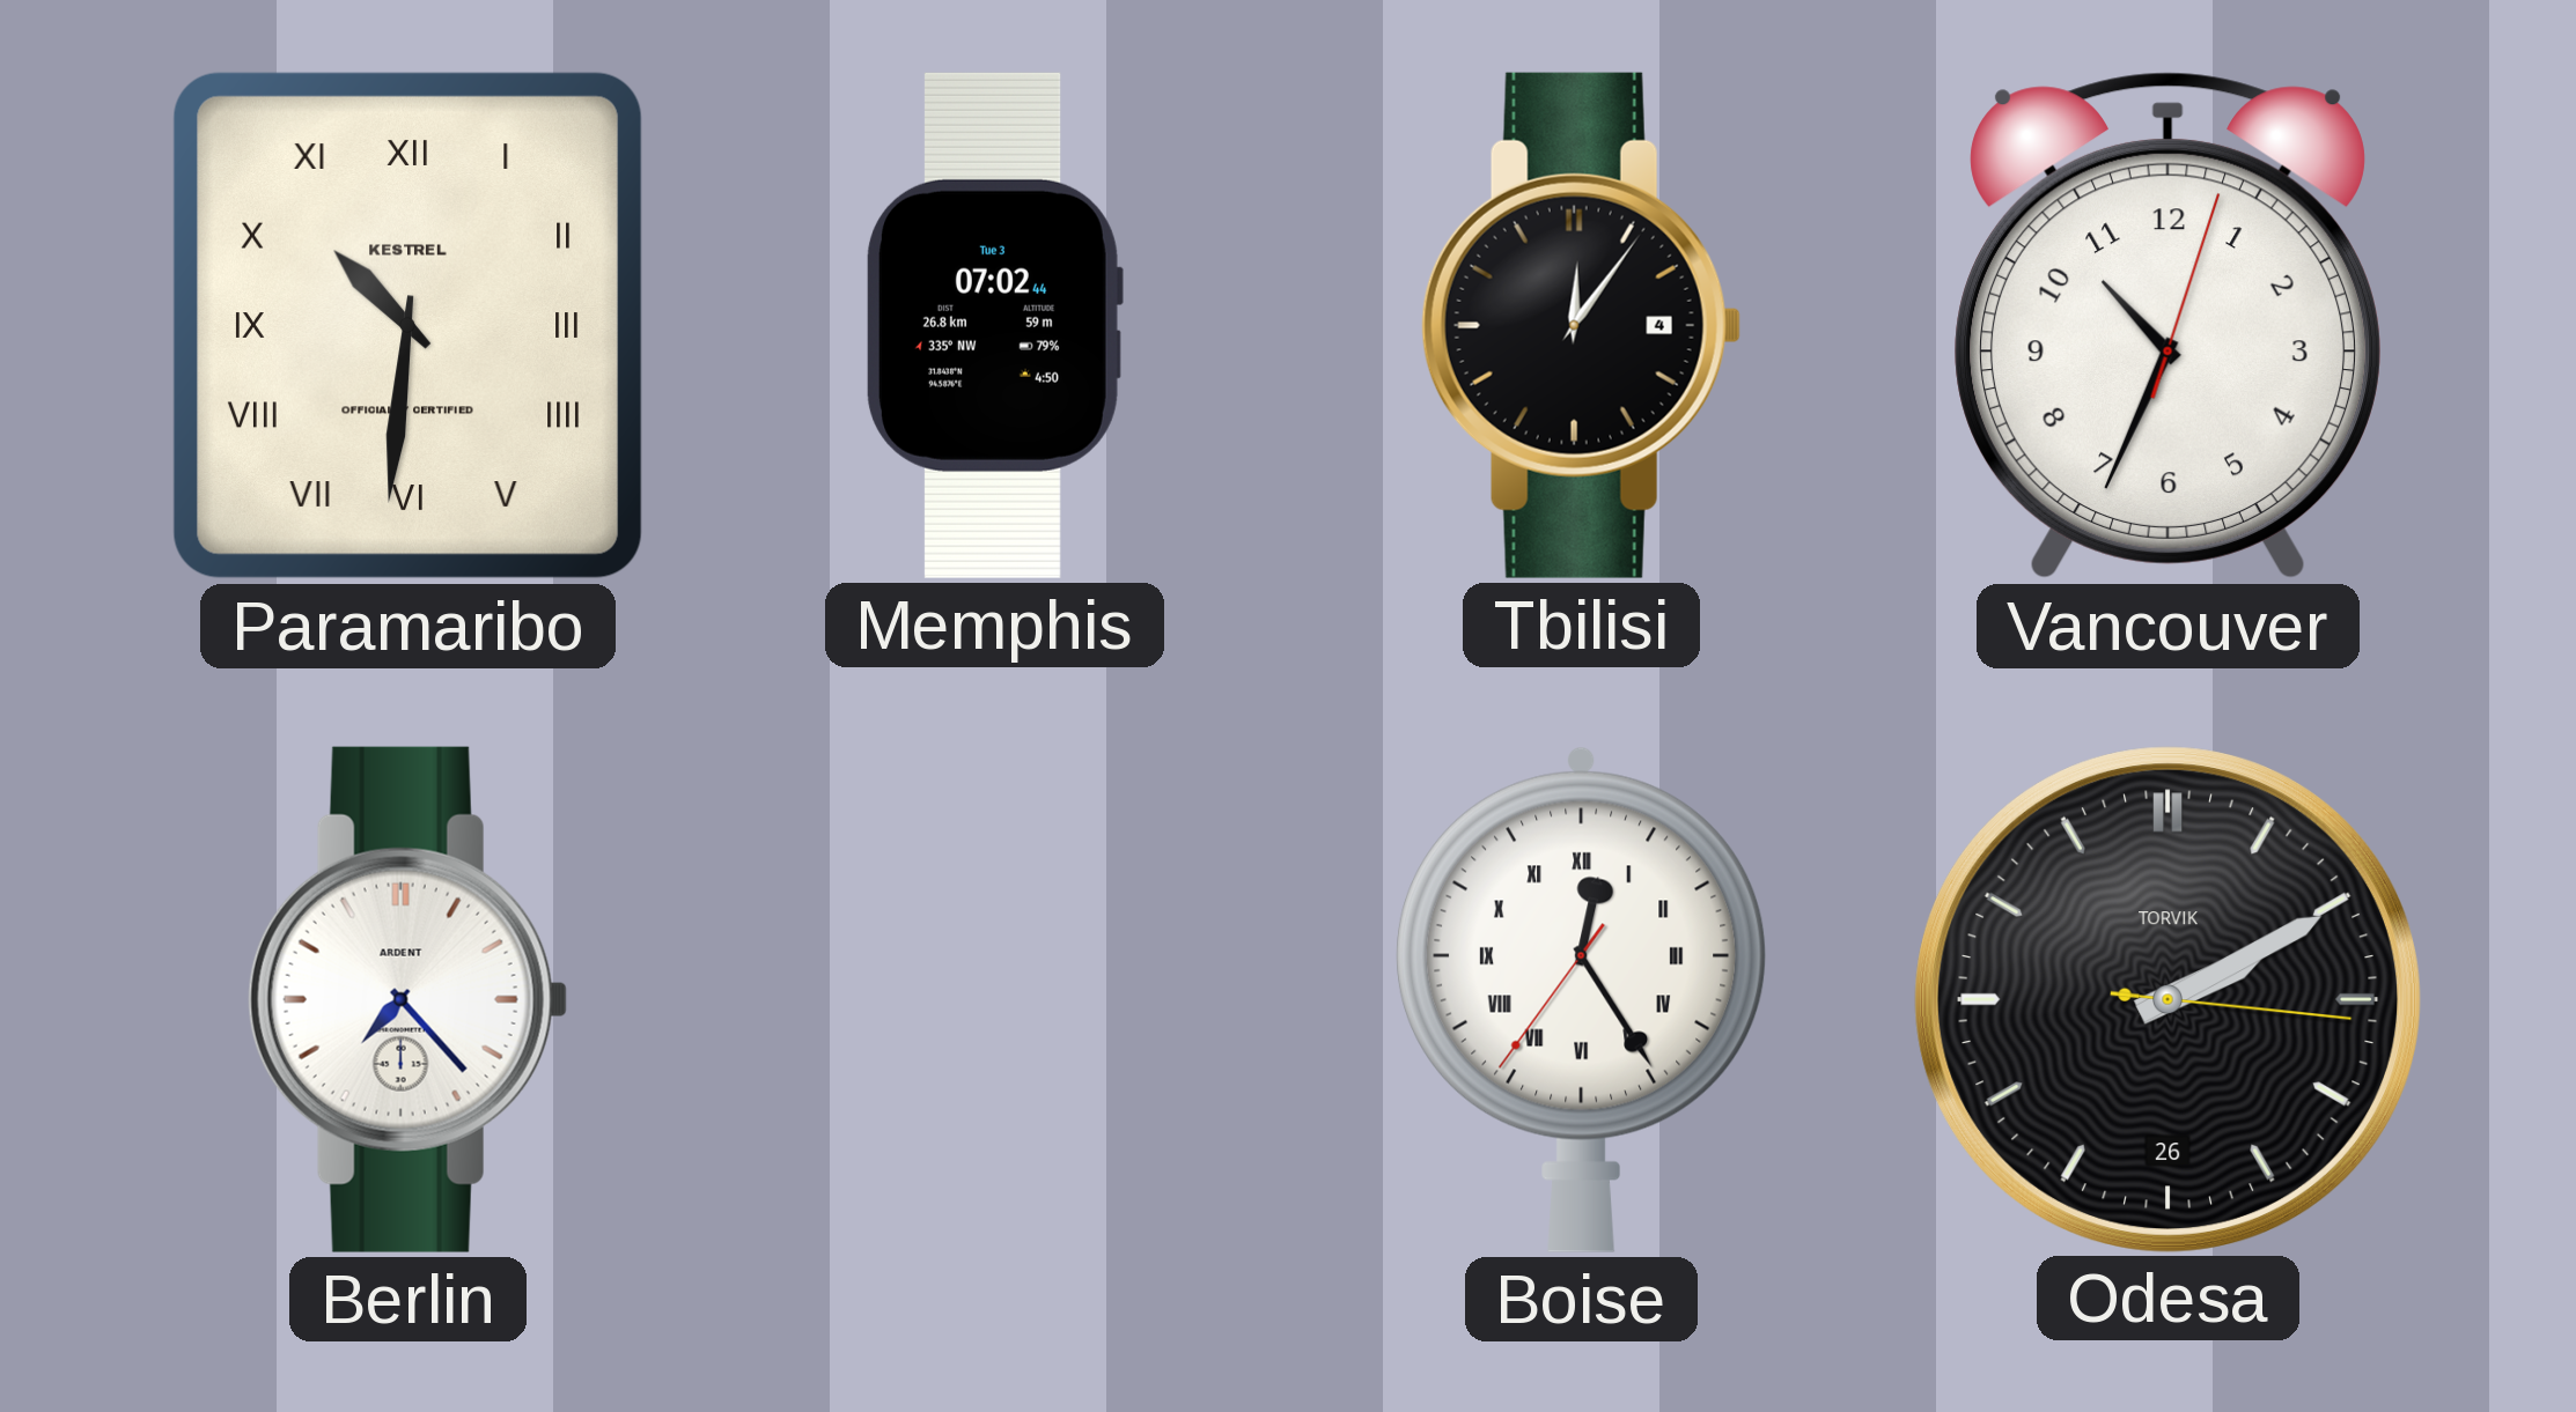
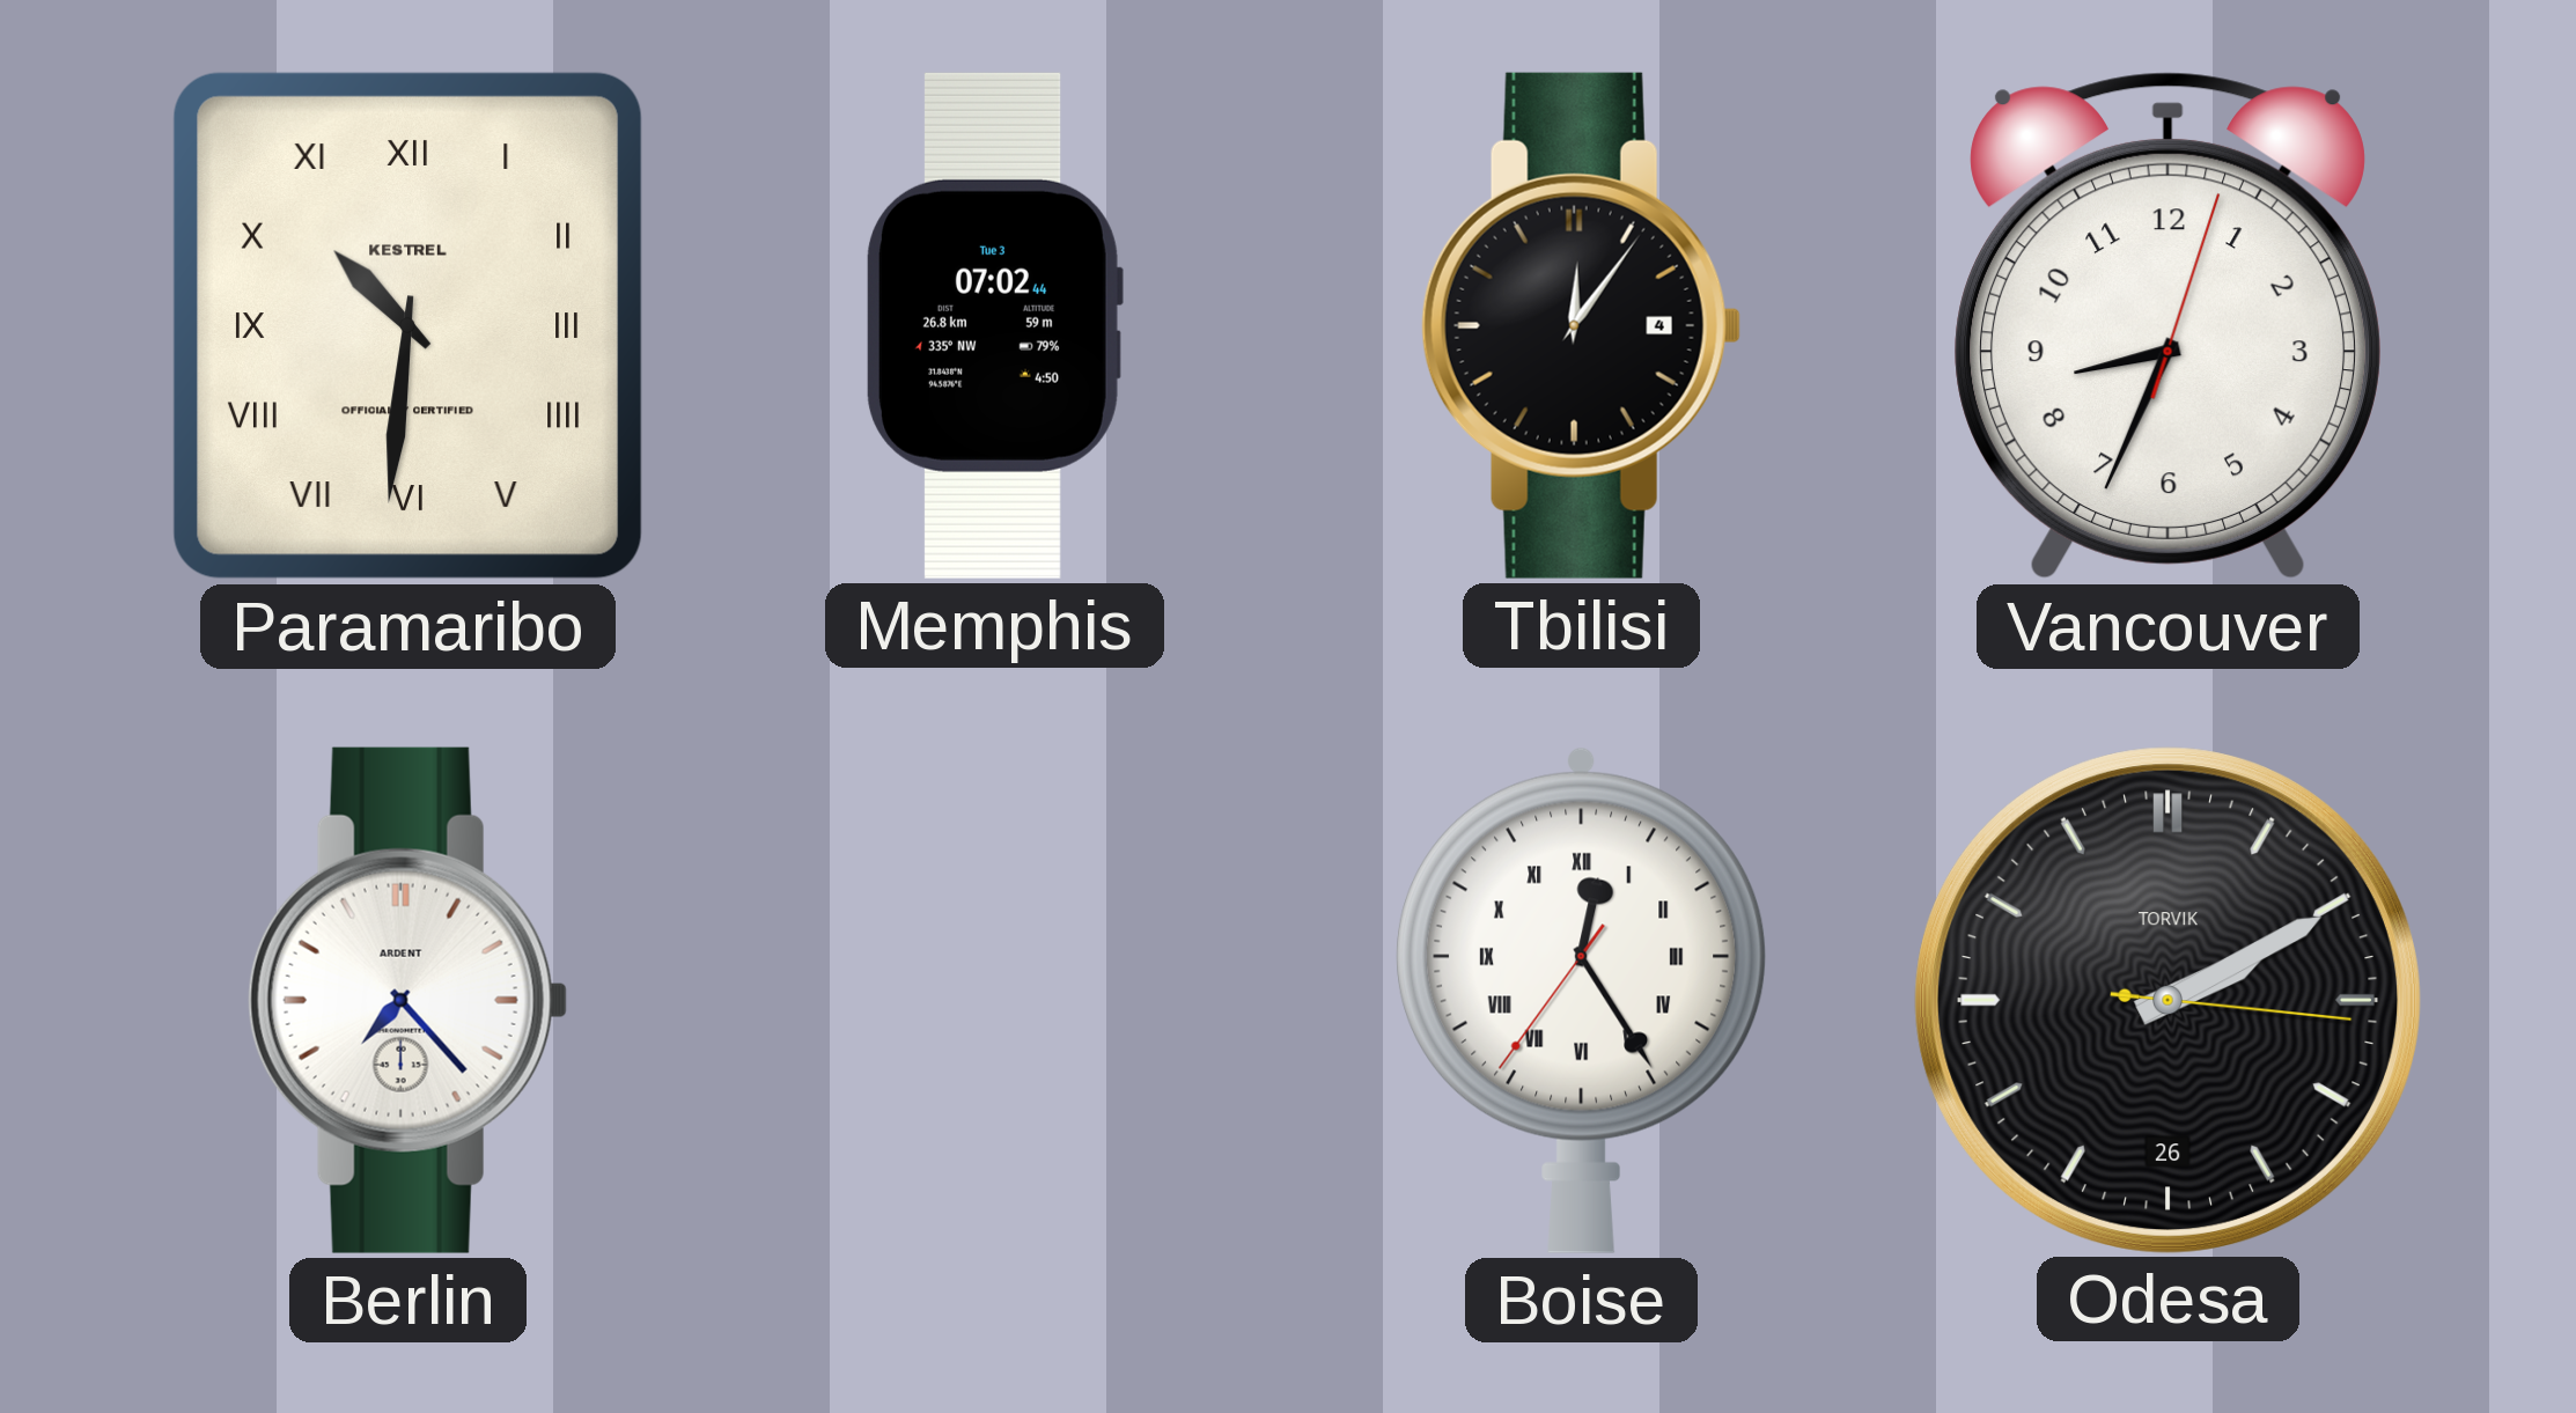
Vancouver: 10:34 -> 8:34 (2167, 326)
